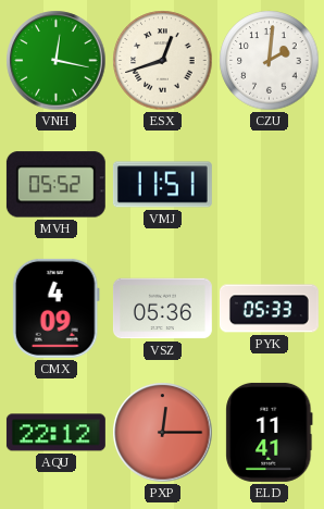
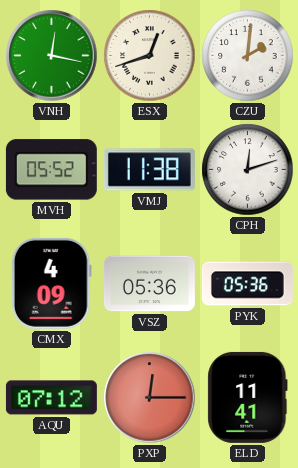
VMJ: 11:51 -> 11:38 (149, 170)
CPH: none -> 12:12 (248, 170)
PYK: 05:33 -> 05:36 (247, 284)
AQU: 22:12 -> 07:12 (51, 398)
